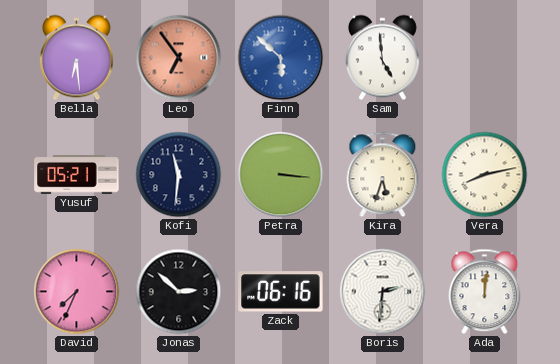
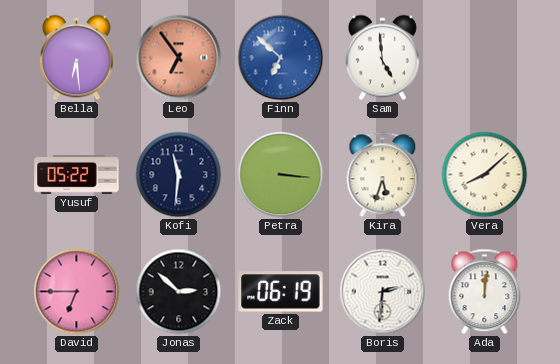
Finn: 5:52 -> 6:52 (281, 58)
Yusuf: 05:21 -> 05:22 (77, 175)
Vera: 8:13 -> 8:08 (485, 175)
David: 7:34 -> 6:45 (77, 292)
Zack: 06:16 -> 06:19 (281, 292)
